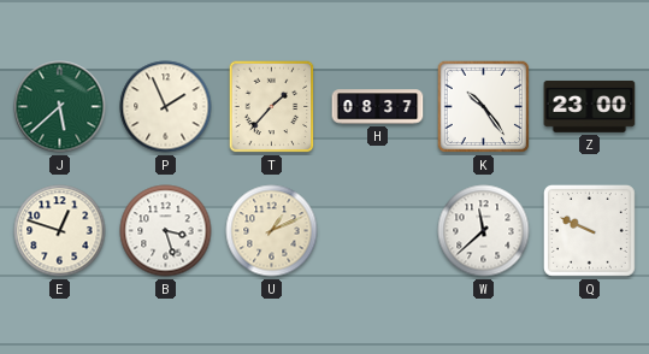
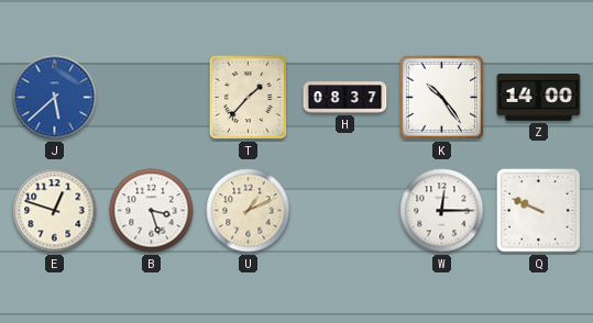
J dial: green -> blue (55, 98)
P: 1:56 -> none (166, 107)
Z: 23:00 -> 14:00 (539, 97)
W: 11:38 -> 12:15 (442, 211)
